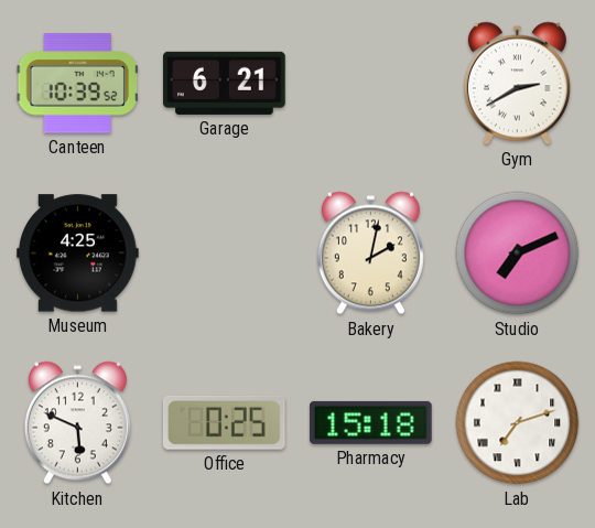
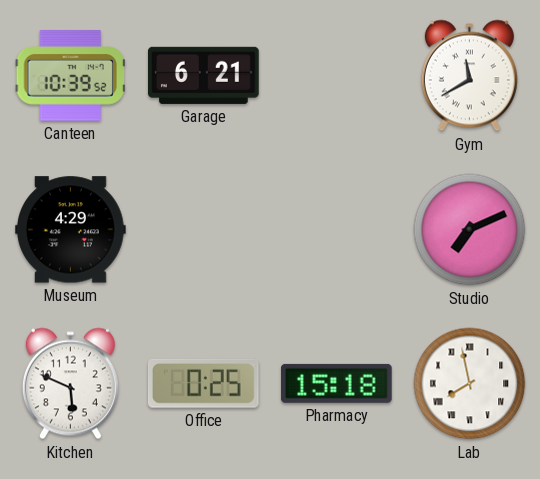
Gym: 2:40 -> 11:40 (469, 76)
Museum: 4:25 -> 4:29 (71, 230)
Bakery: 2:02 -> none (370, 254)
Lab: 7:12 -> 7:58 (470, 384)
